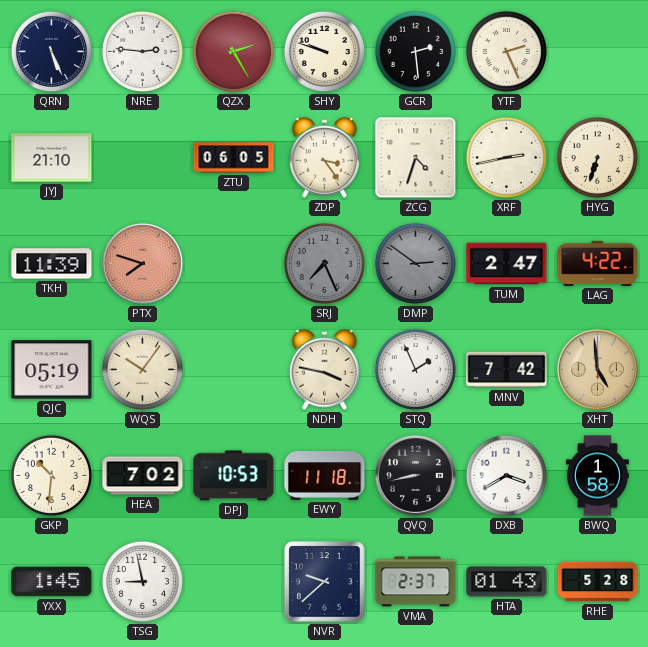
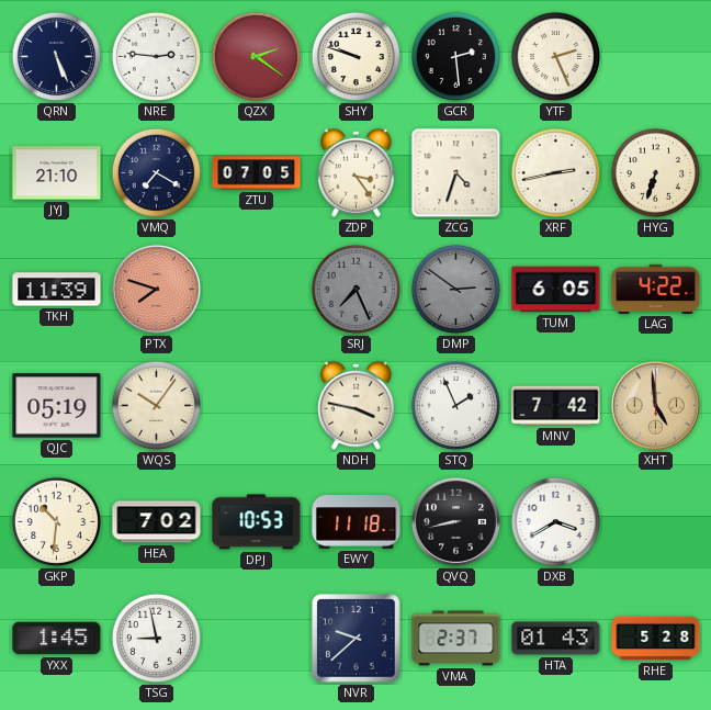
QZX: 2:25 -> 2:21 (256, 56)
VMQ: none -> 7:20 (156, 172)
ZTU: 06:05 -> 07:05 (257, 173)
TUM: 2:47 -> 6:05 (556, 290)
BWQ: 1:58 -> none (597, 476)
